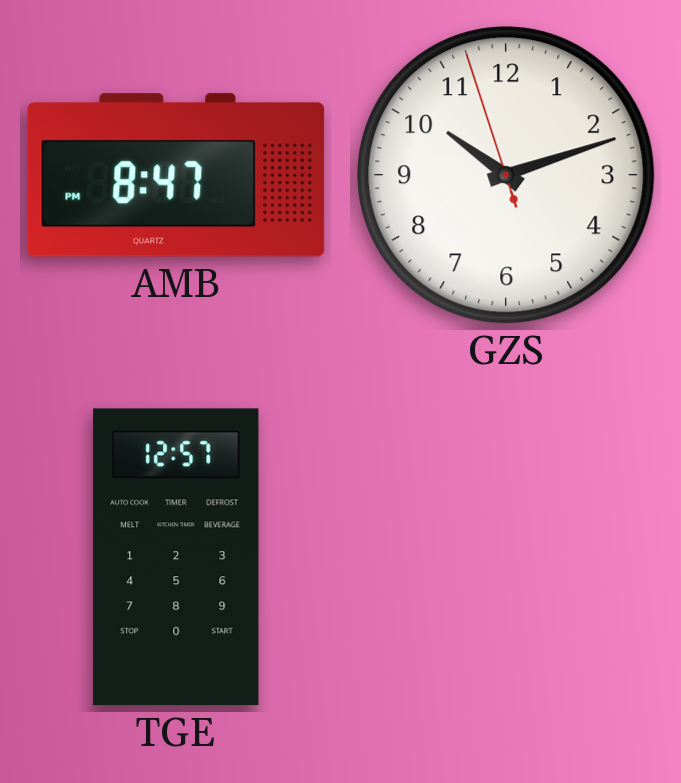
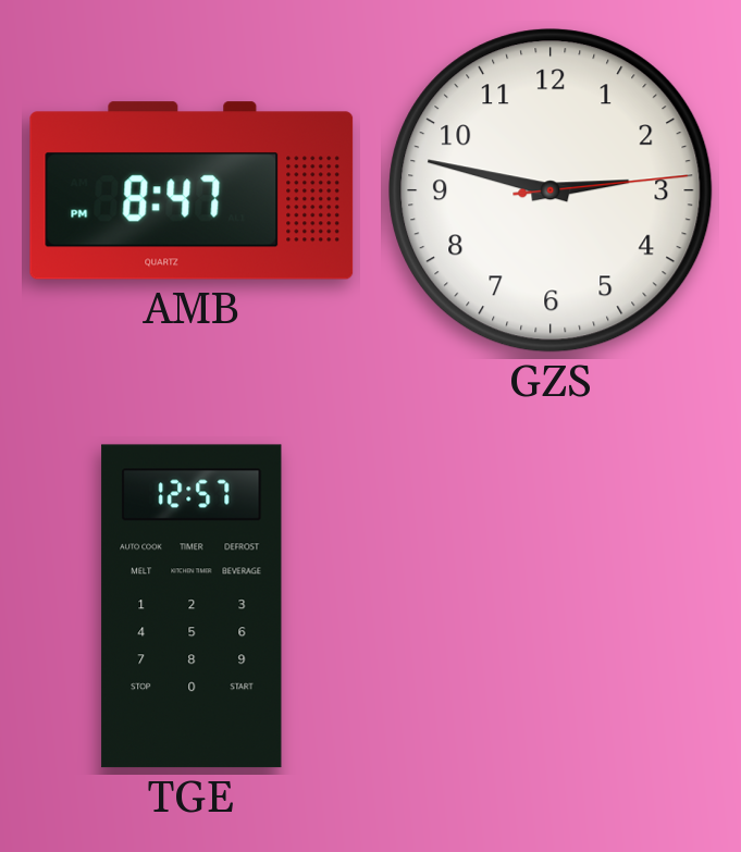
GZS: 10:11 -> 2:47 (551, 190)
